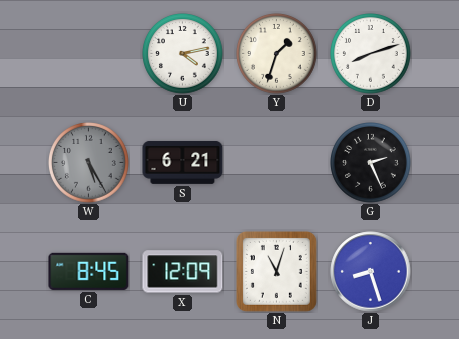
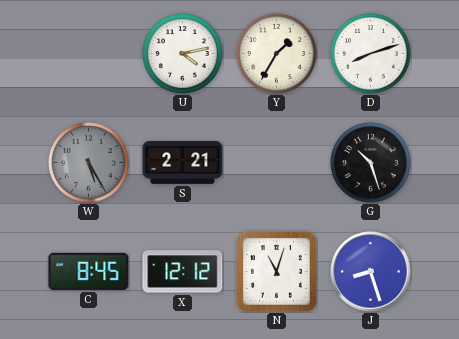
Y: 1:33 -> 1:35 (277, 54)
S: 6:21 -> 2:21 (183, 163)
G: 2:26 -> 10:27 (371, 163)
X: 12:09 -> 12:12 (183, 272)
